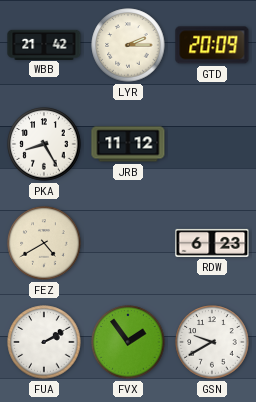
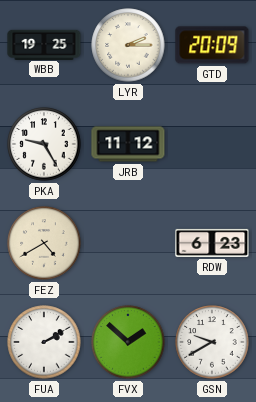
WBB: 21:42 -> 19:25 (44, 44)
PKA: 8:25 -> 9:25 (44, 144)
FVX: 1:54 -> 1:52 (128, 342)
